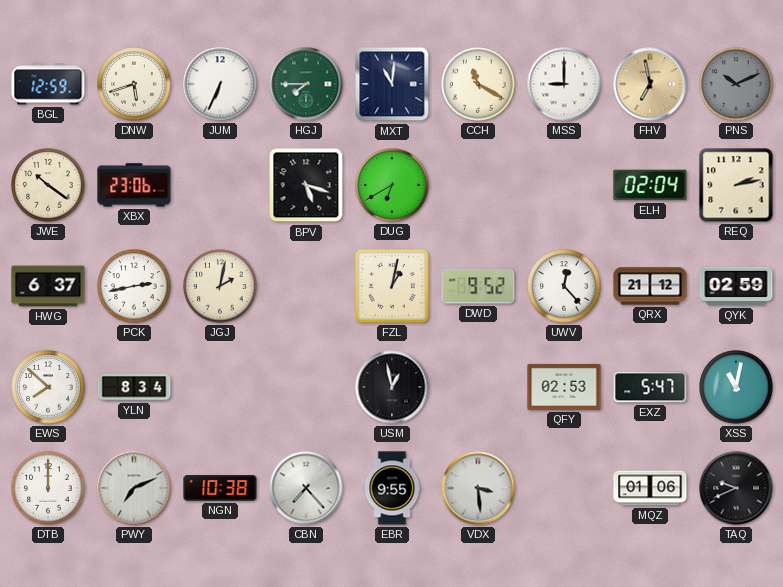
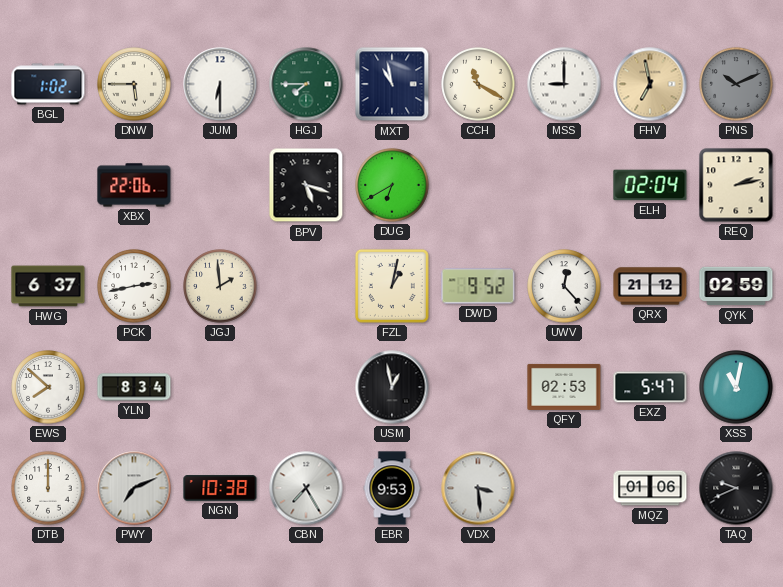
BGL: 12:59 -> 1:02 (48, 84)
DNW: 5:42 -> 5:45 (134, 84)
JUM: 6:34 -> 6:30 (220, 84)
MXT: 11:01 -> 10:58 (392, 84)
JWE: 10:21 -> none (48, 185)
XBX: 23:06 -> 22:06 (134, 185)
JGJ: 2:02 -> 1:59 (220, 286)
CBN: 7:23 -> 7:25 (306, 488)
EBR: 9:55 -> 9:53 (392, 488)
